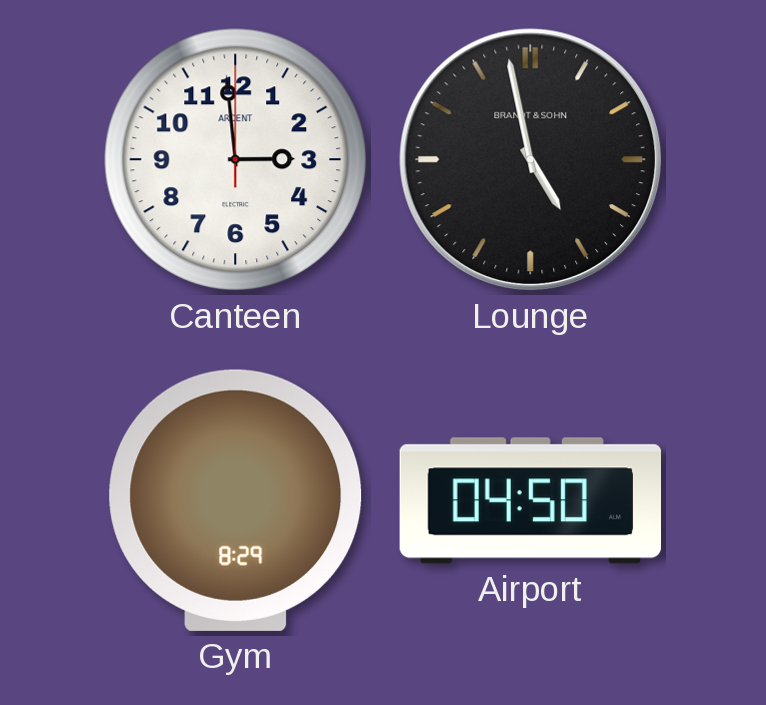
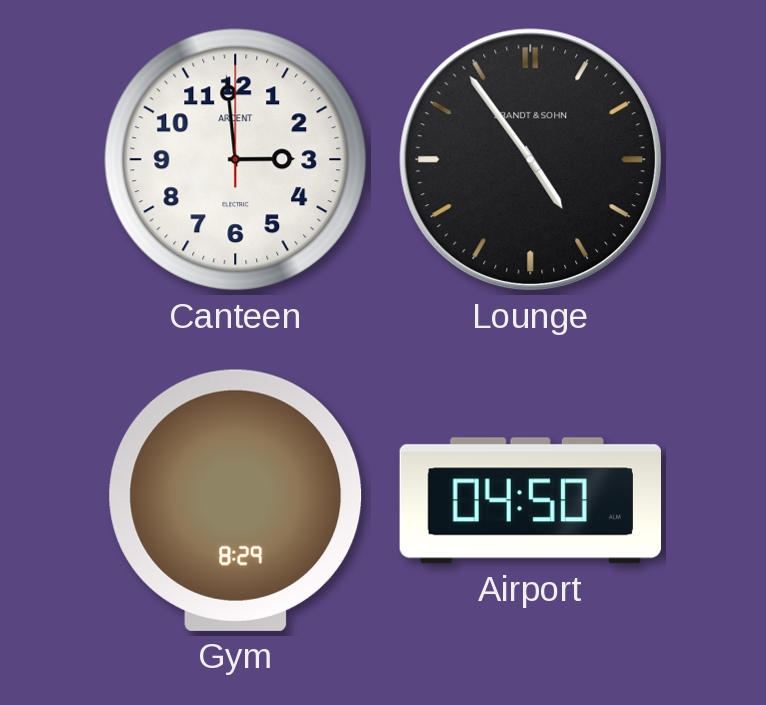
Lounge: 4:58 -> 4:54 (531, 160)
